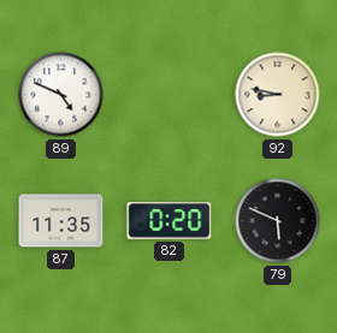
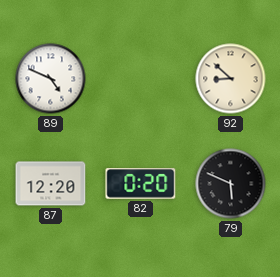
92: 8:47 -> 8:52 (231, 79)
87: 11:35 -> 12:20 (51, 184)
